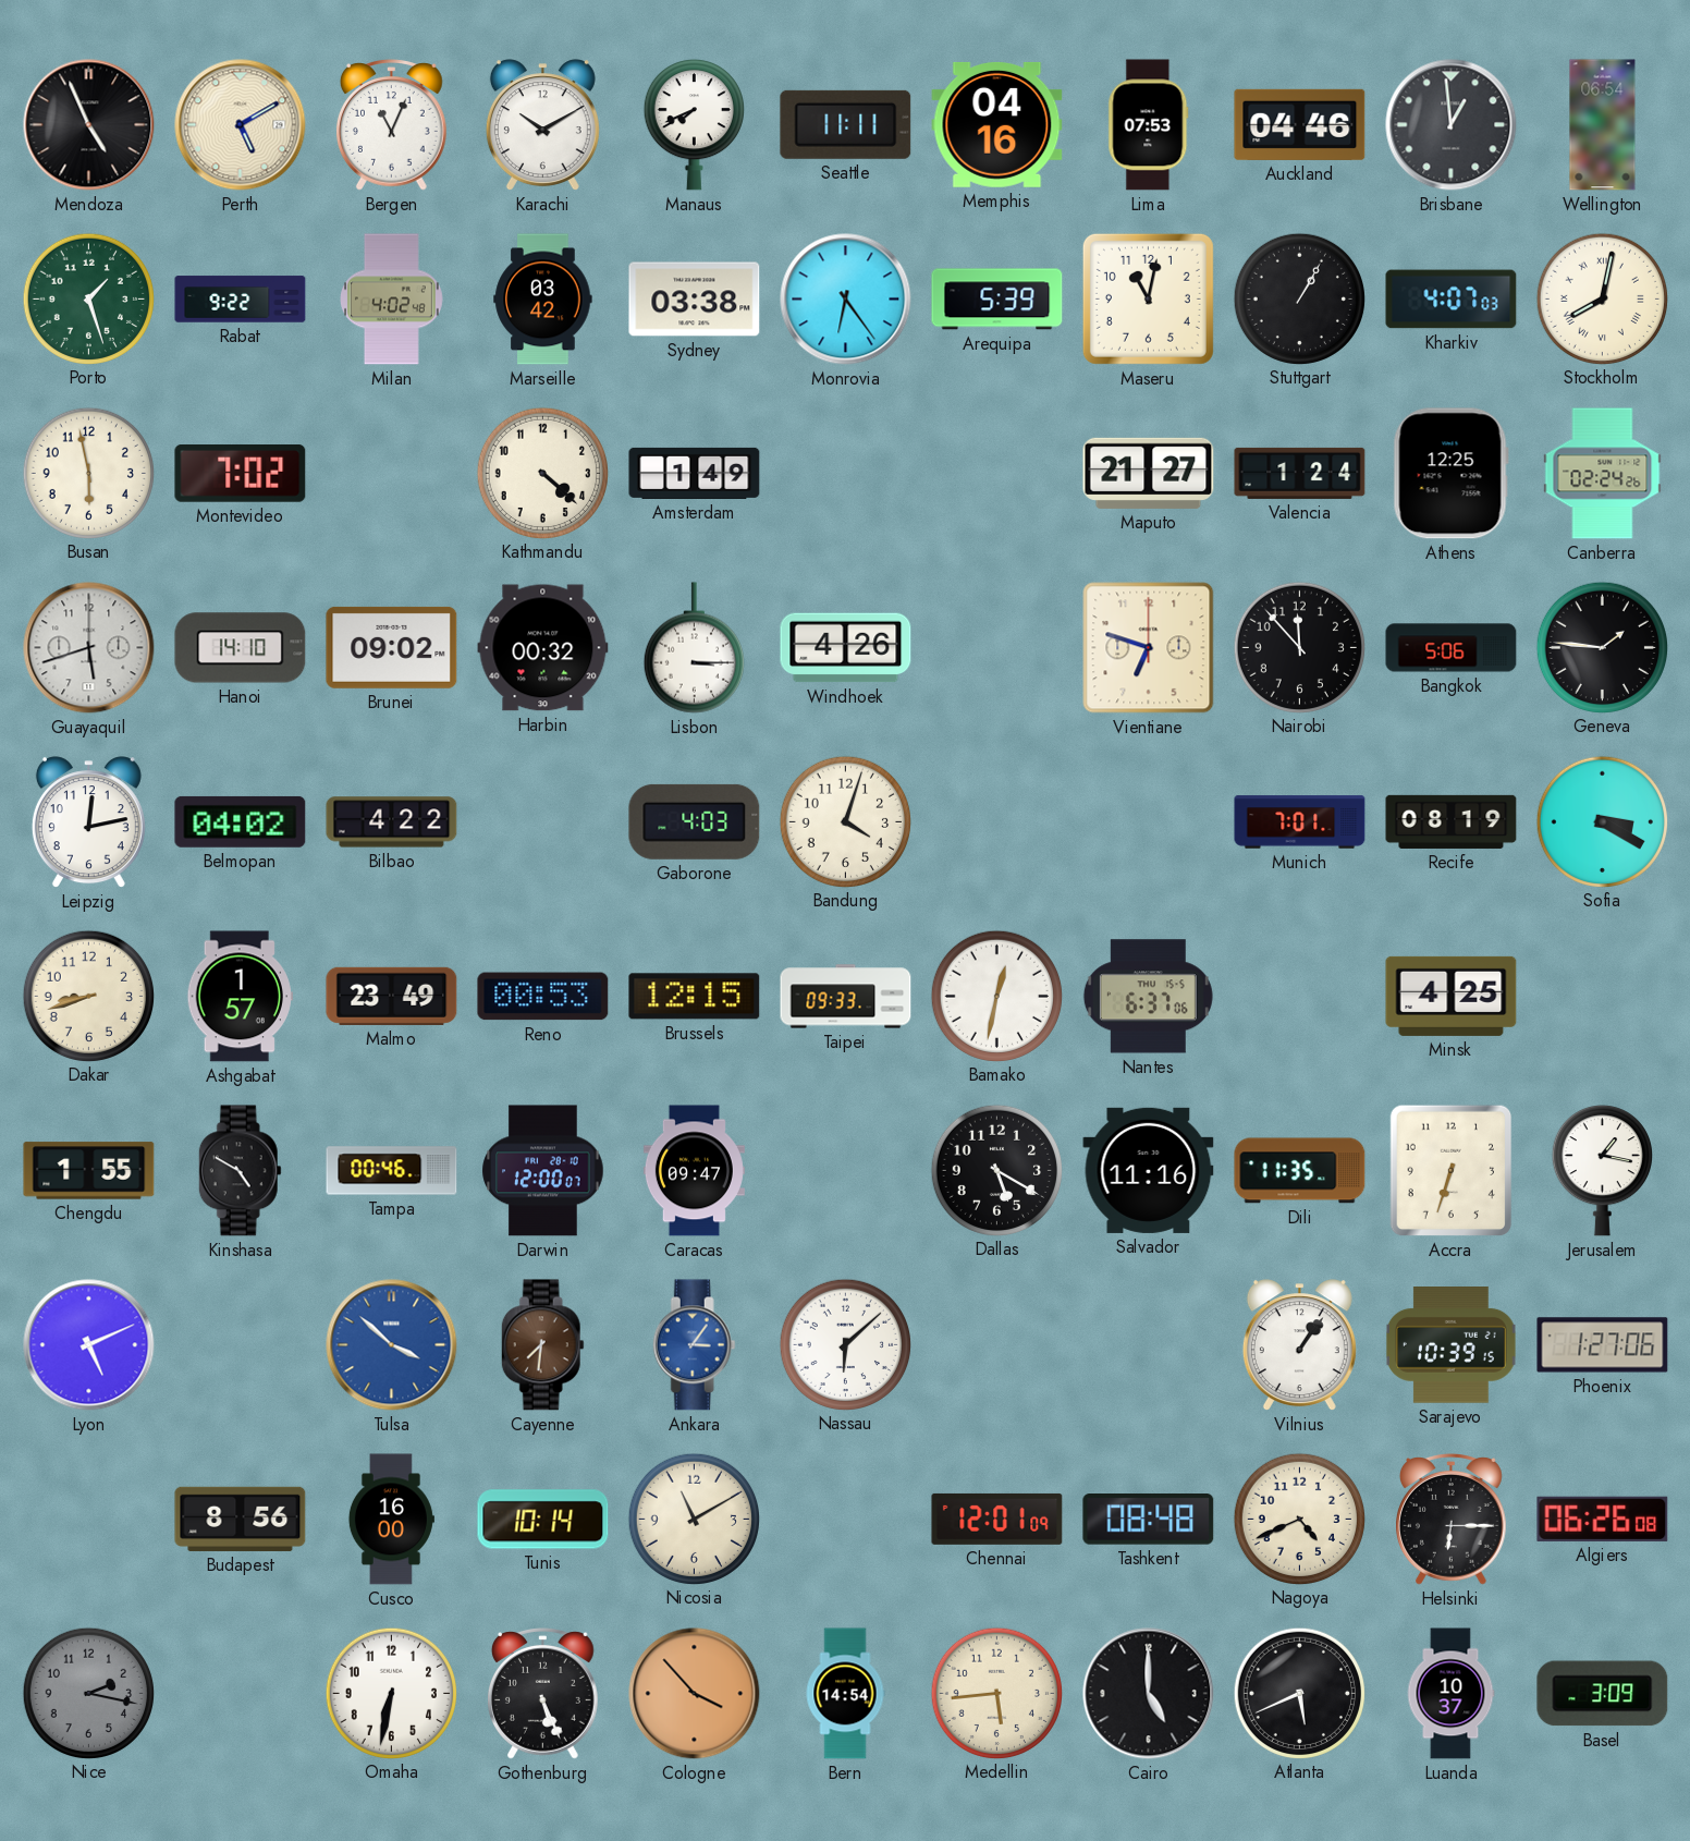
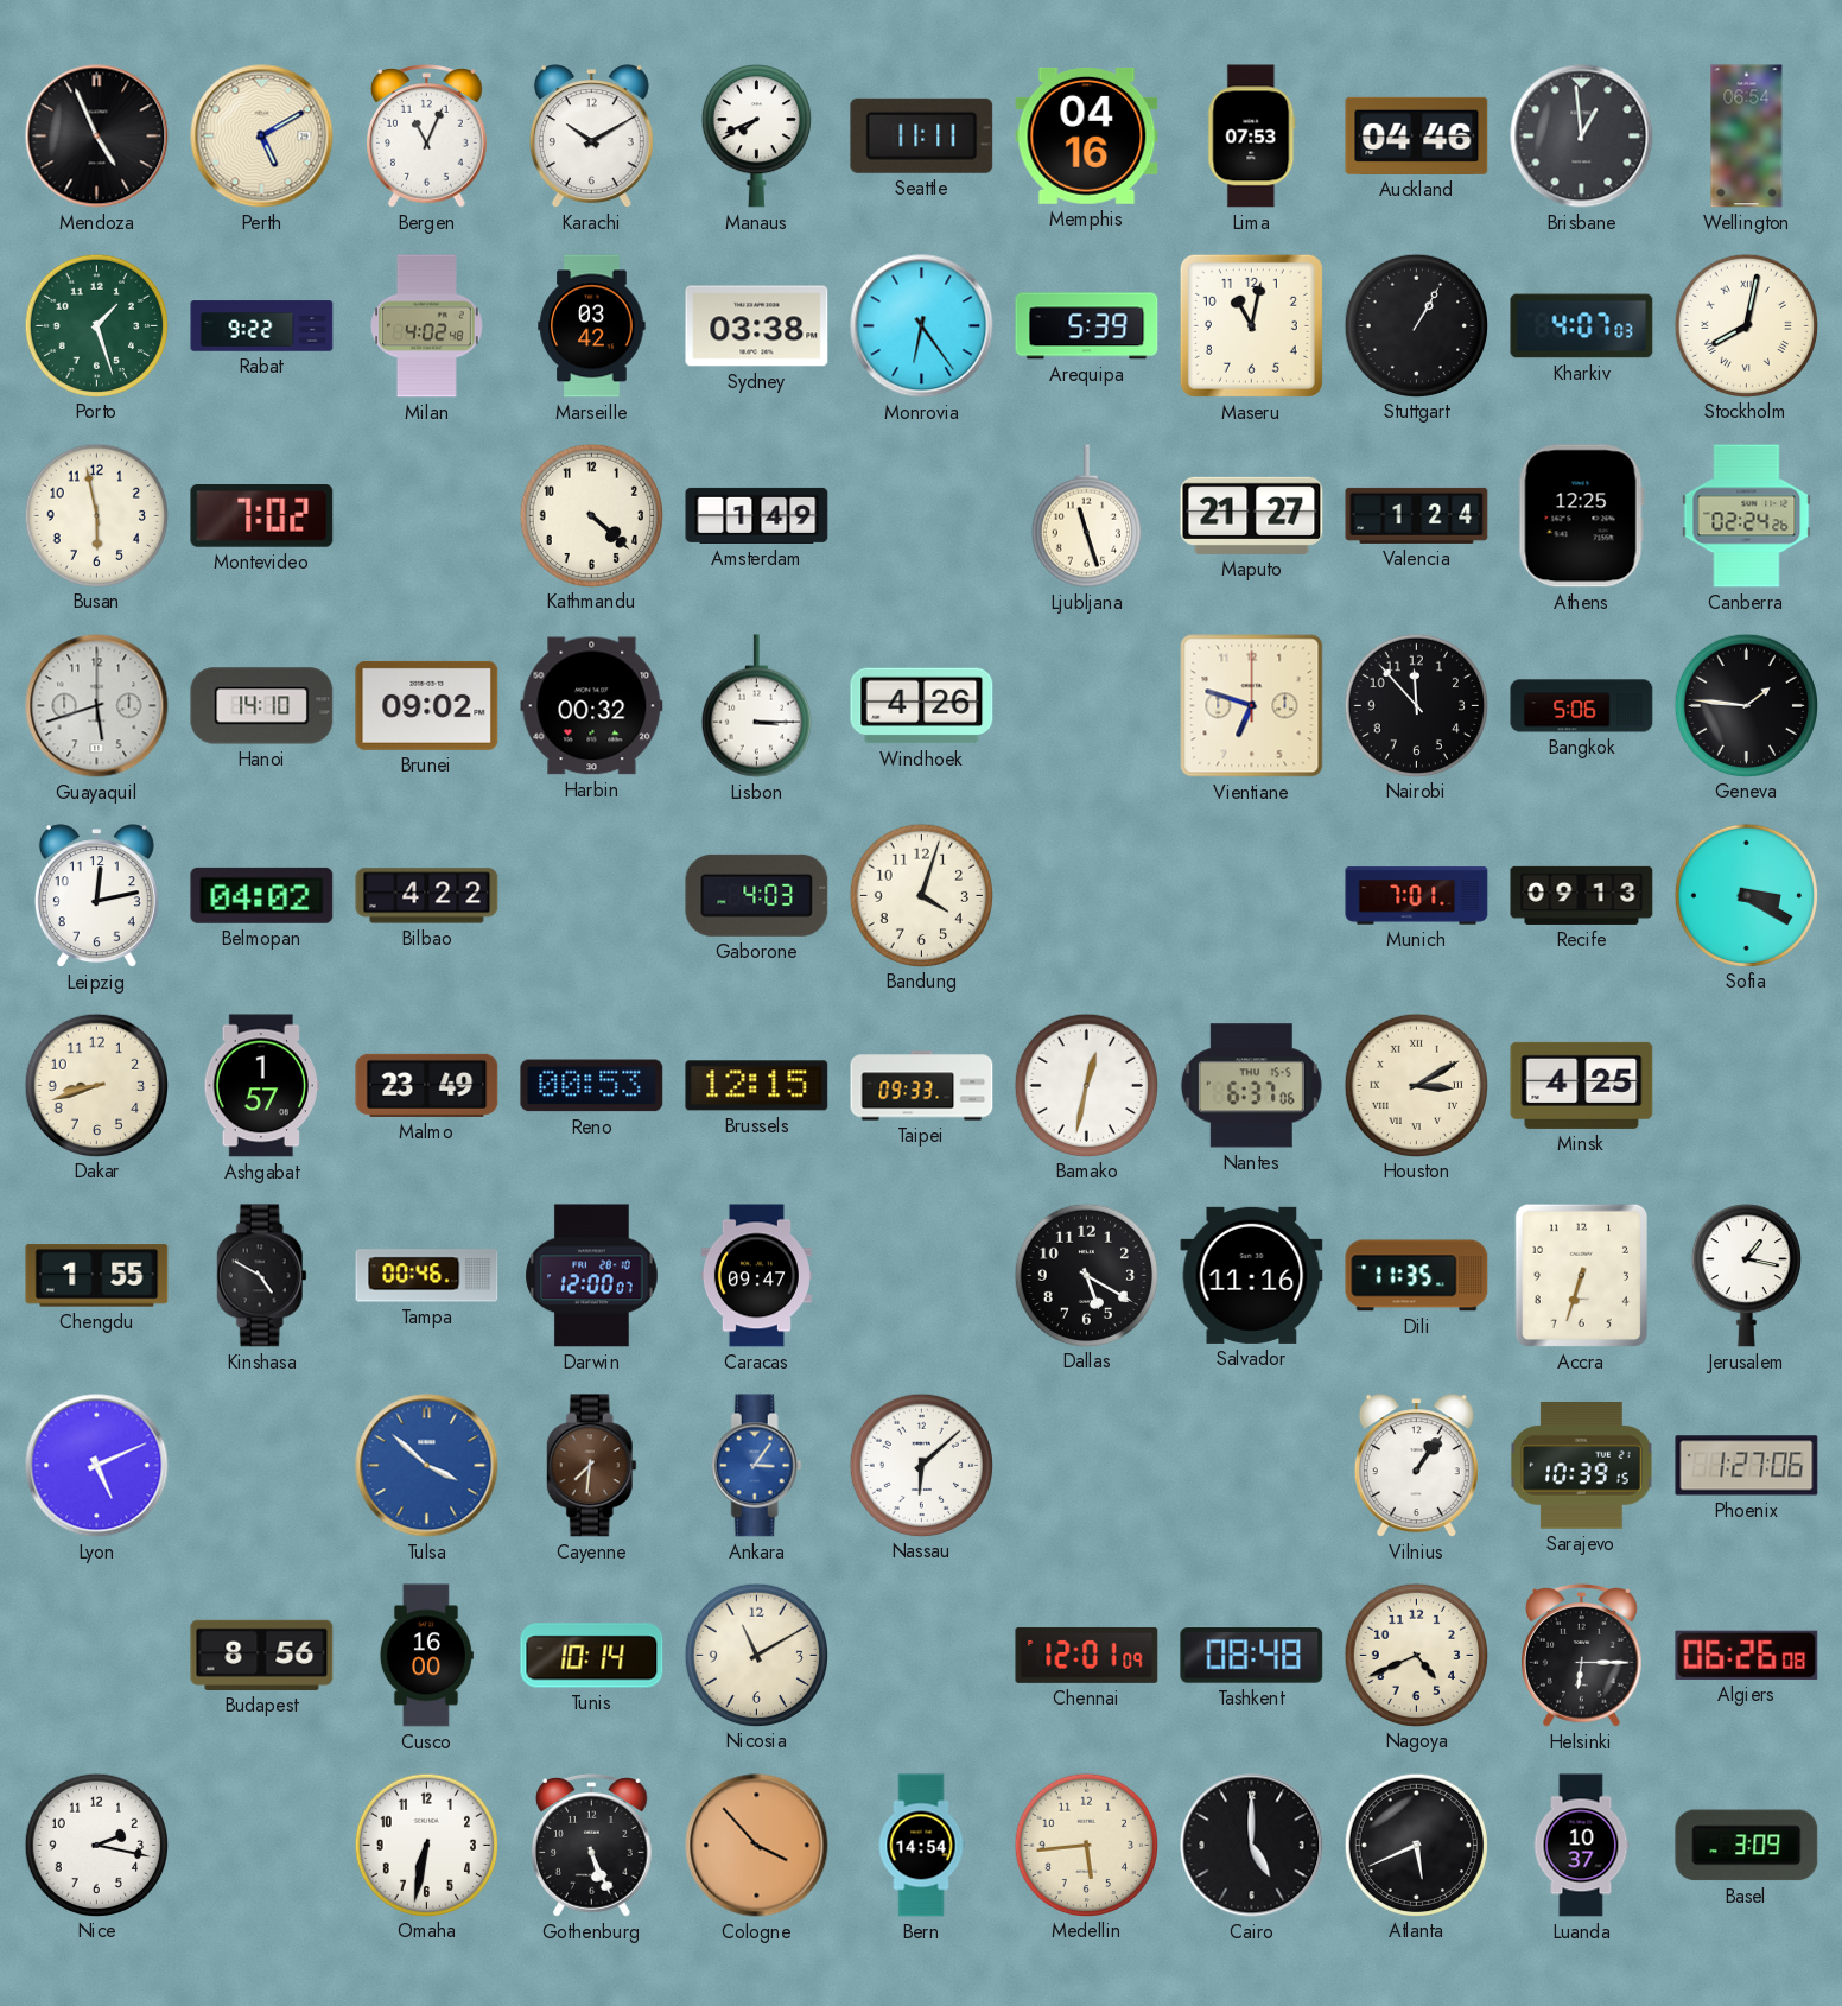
Ljubljana: none -> 11:27 (1086, 516)
Recife: 08:19 -> 09:13 (1582, 895)
Houston: none -> 3:10 (1416, 1085)
Nice dial: grey -> white (96, 1845)
